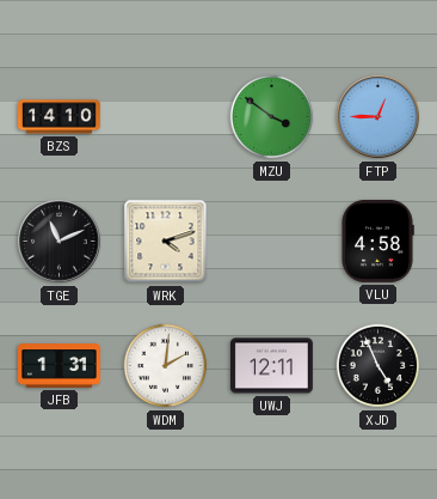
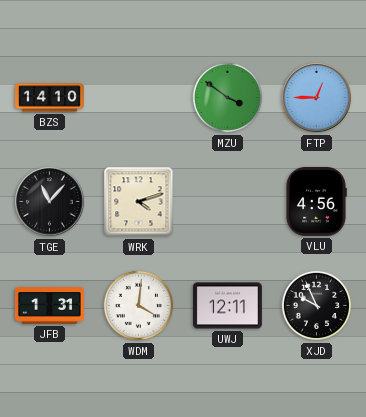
TGE: 11:11 -> 11:07 (50, 202)
VLU: 4:58 -> 4:56 (316, 201)
WDM: 2:01 -> 4:01 (139, 306)
XJD: 4:56 -> 9:56 (317, 306)
